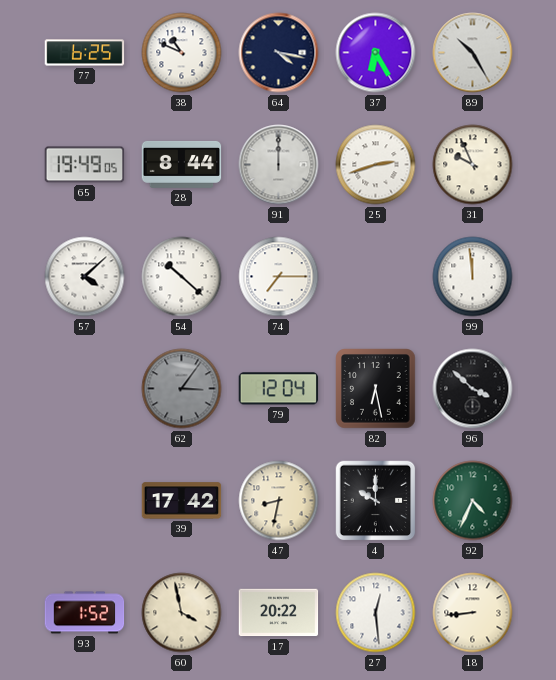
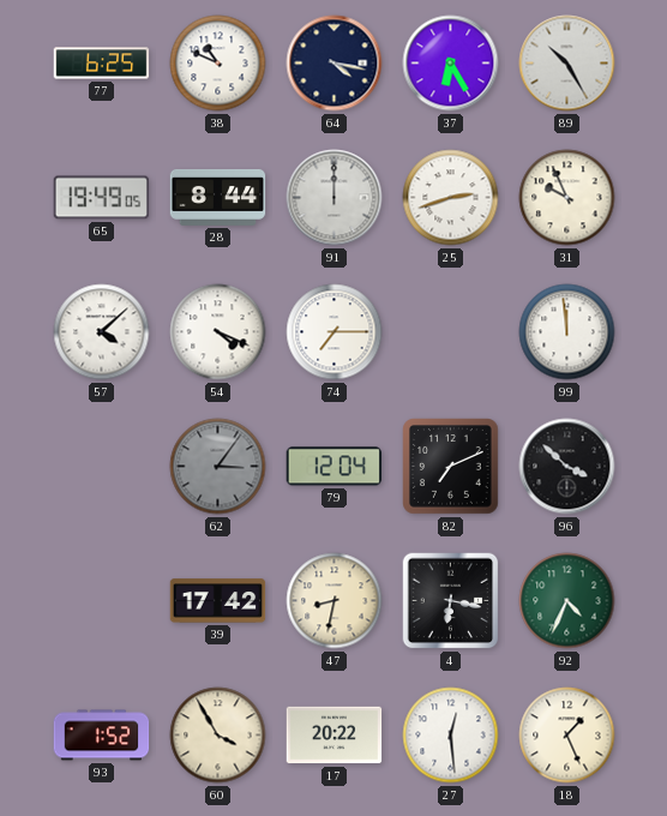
54: 10:22 -> 4:19 (218, 332)
82: 6:28 -> 7:11 (451, 467)
4: 10:00 -> 6:17 (451, 601)
60: 3:58 -> 3:55 (218, 736)
18: 8:44 -> 1:26 (567, 736)
